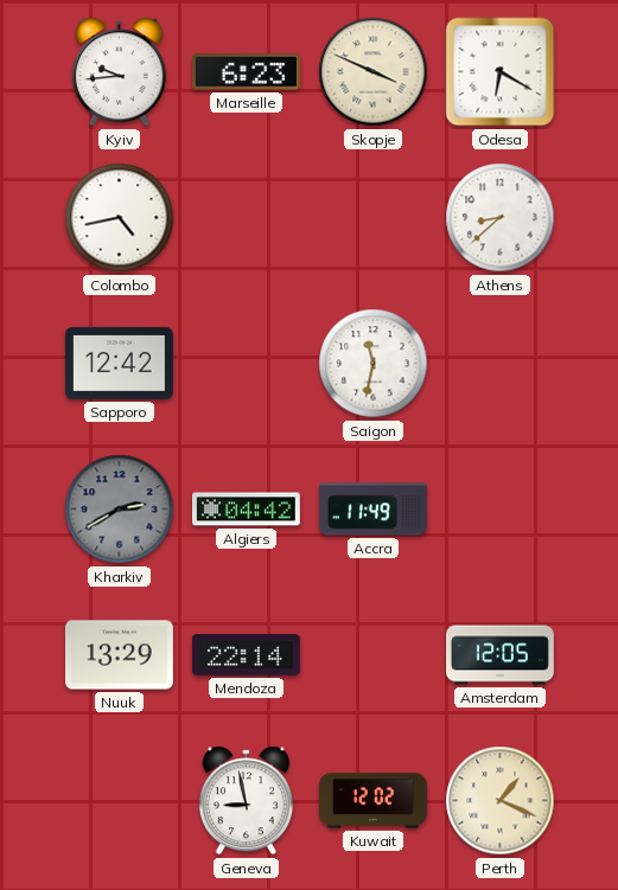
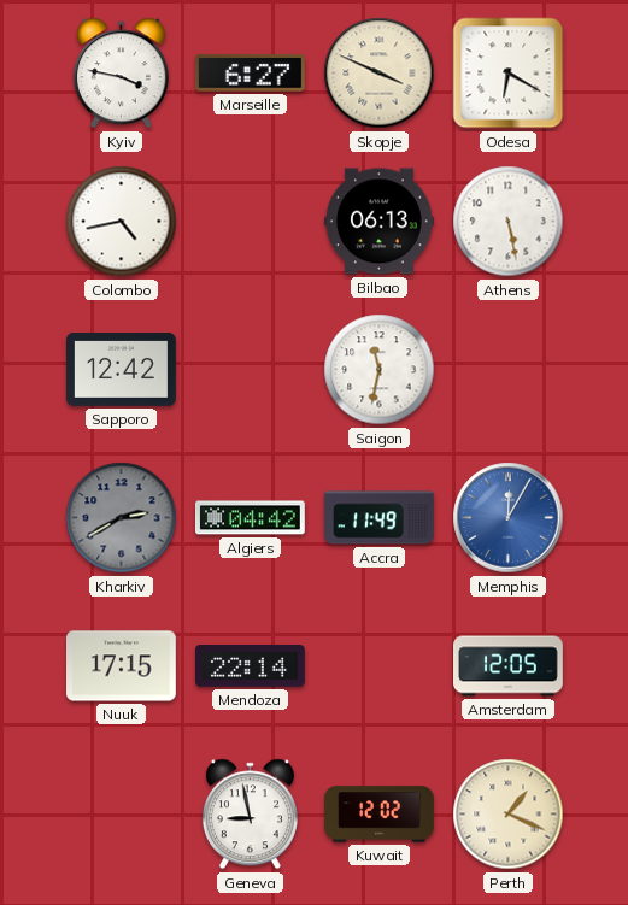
Kyiv: 9:44 -> 3:47 (121, 74)
Marseille: 6:23 -> 6:27 (250, 74)
Bilbao: none -> 06:13 (380, 222)
Athens: 8:38 -> 5:28 (509, 222)
Memphis: none -> 12:05 (509, 518)
Nuuk: 13:29 -> 17:15 (122, 666)
